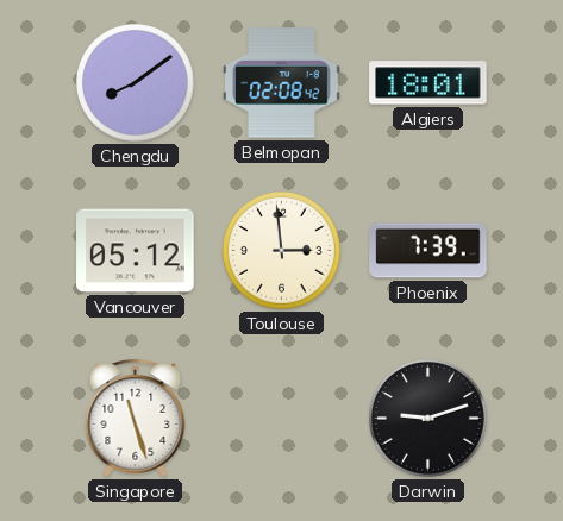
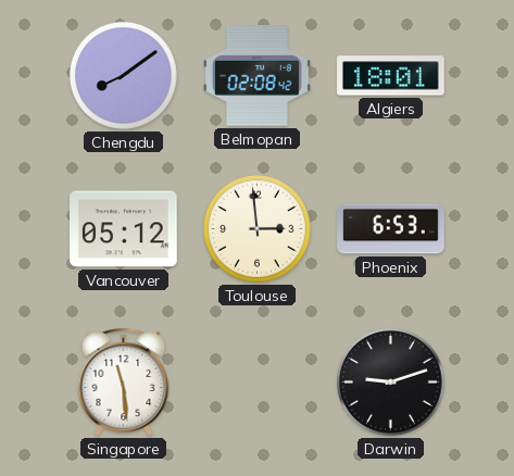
Phoenix: 7:39 -> 6:53 (391, 229)
Singapore: 11:27 -> 11:29 (124, 381)
